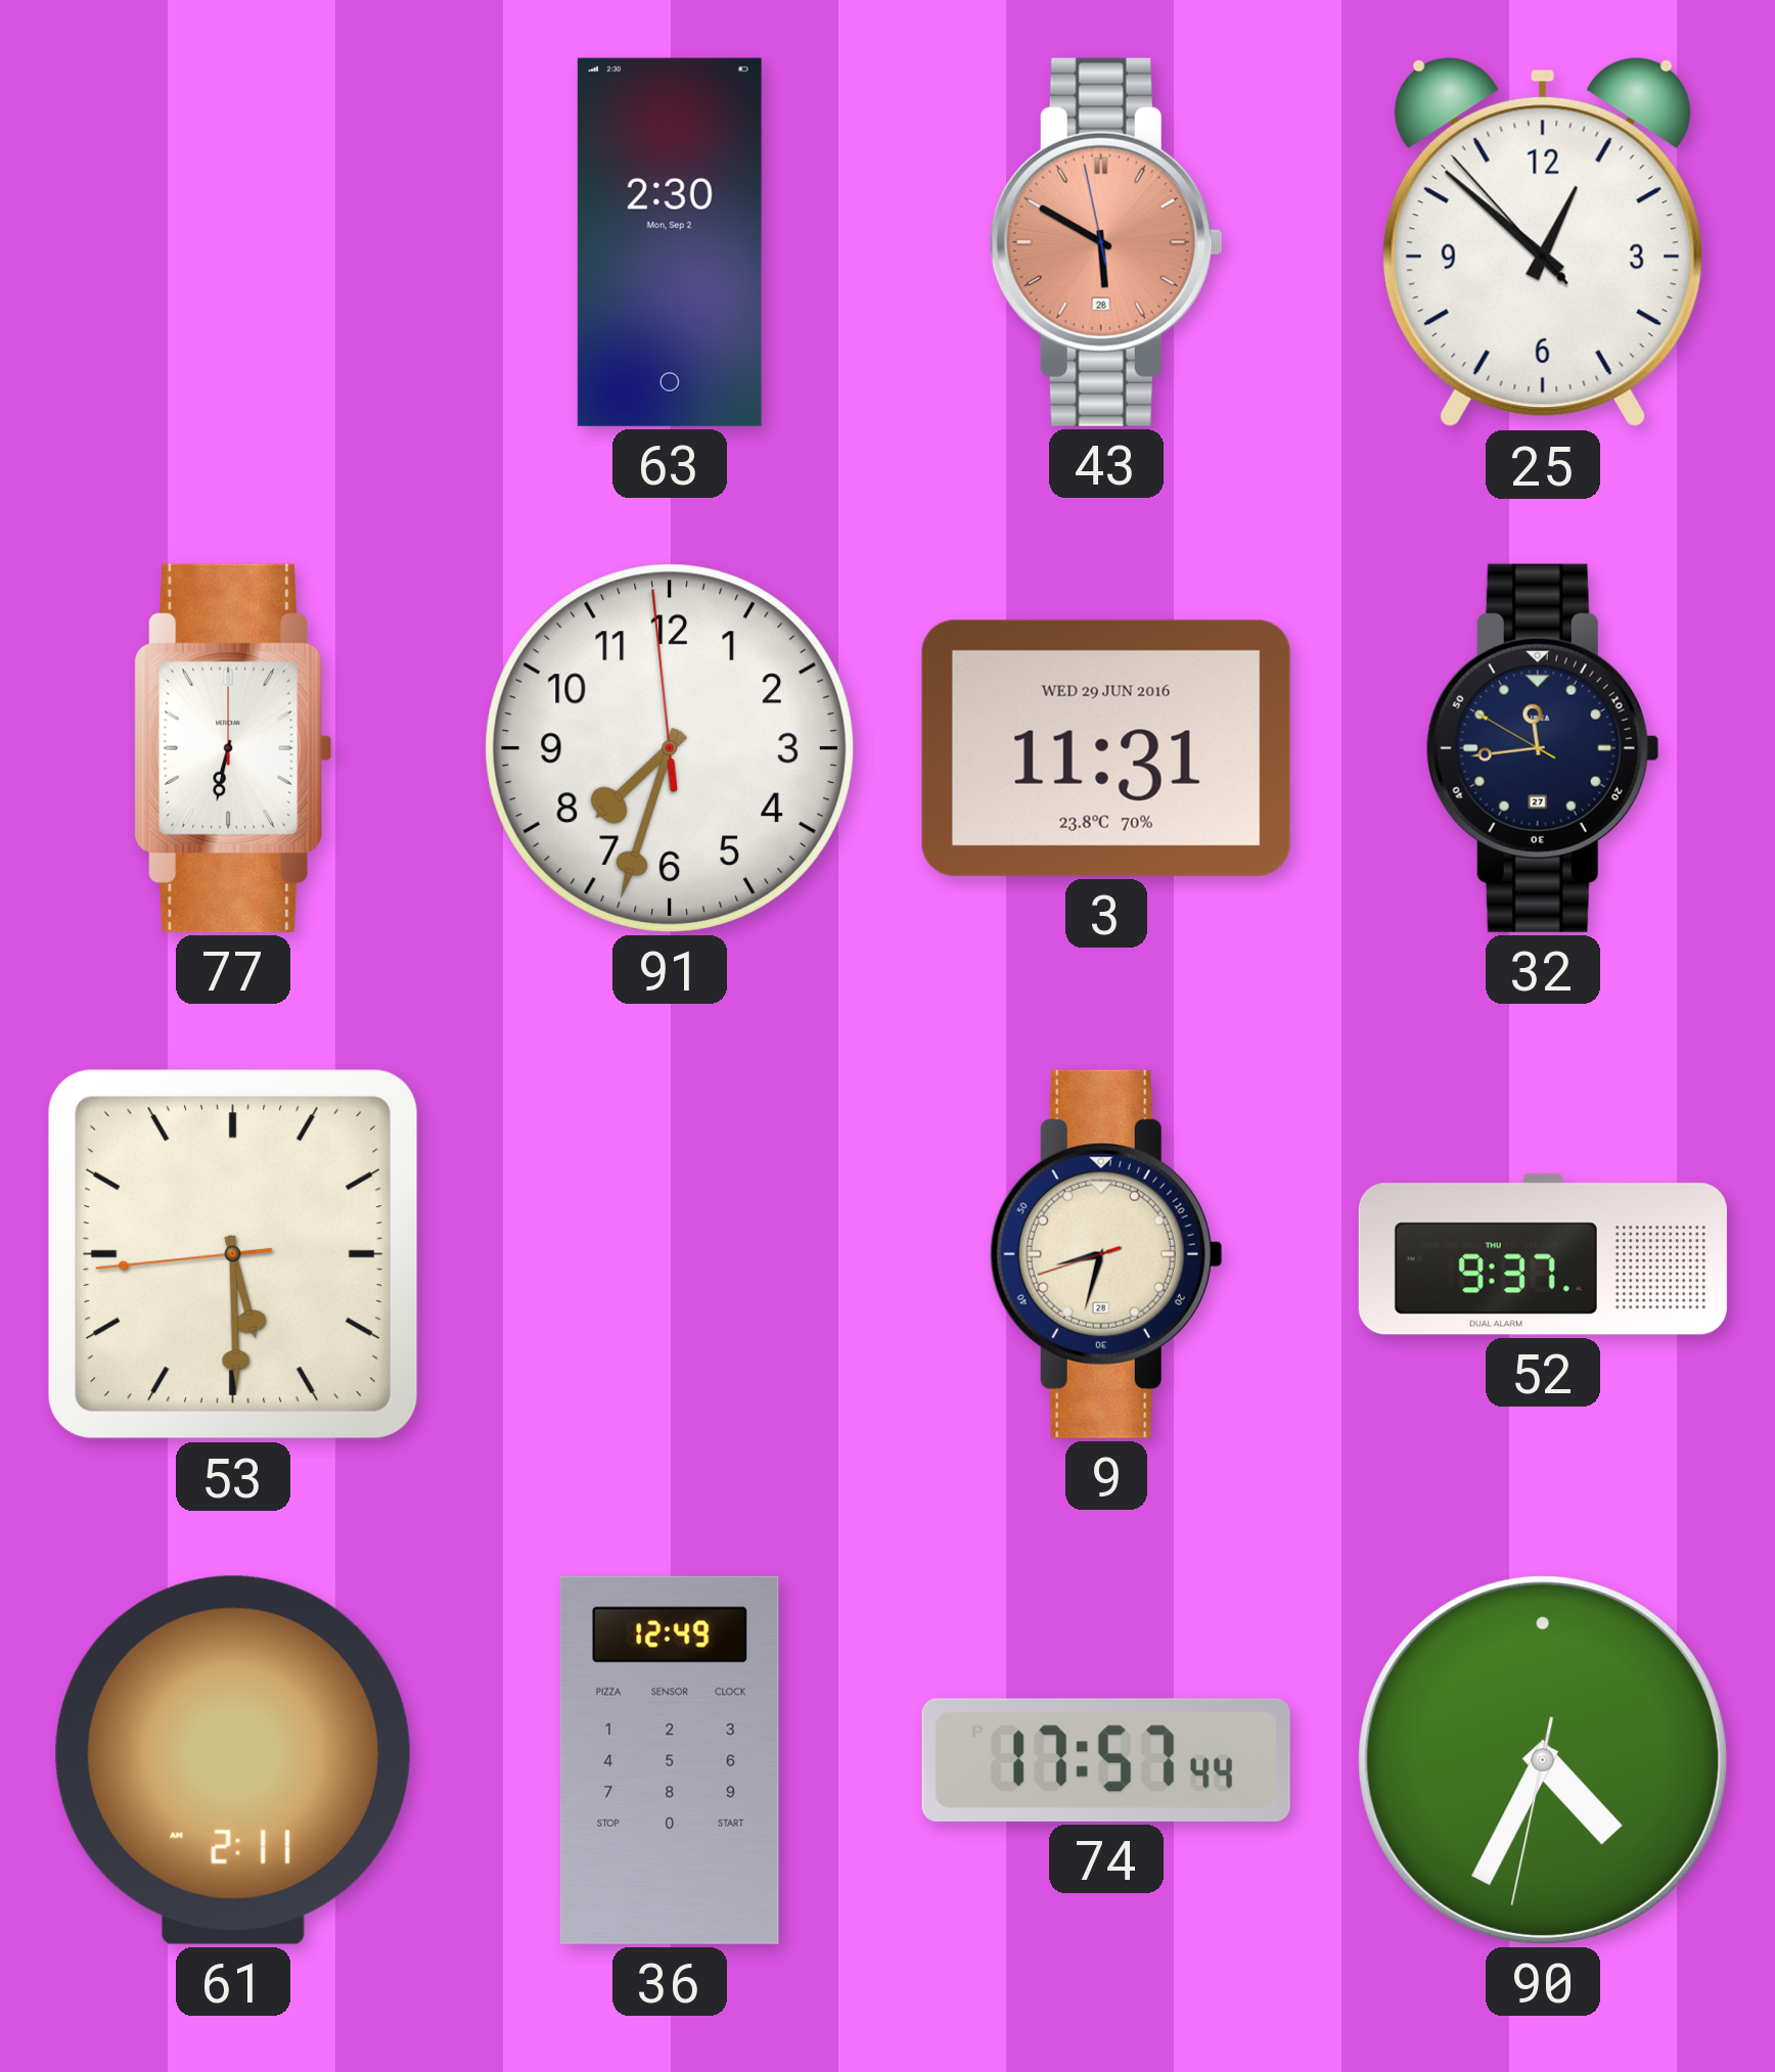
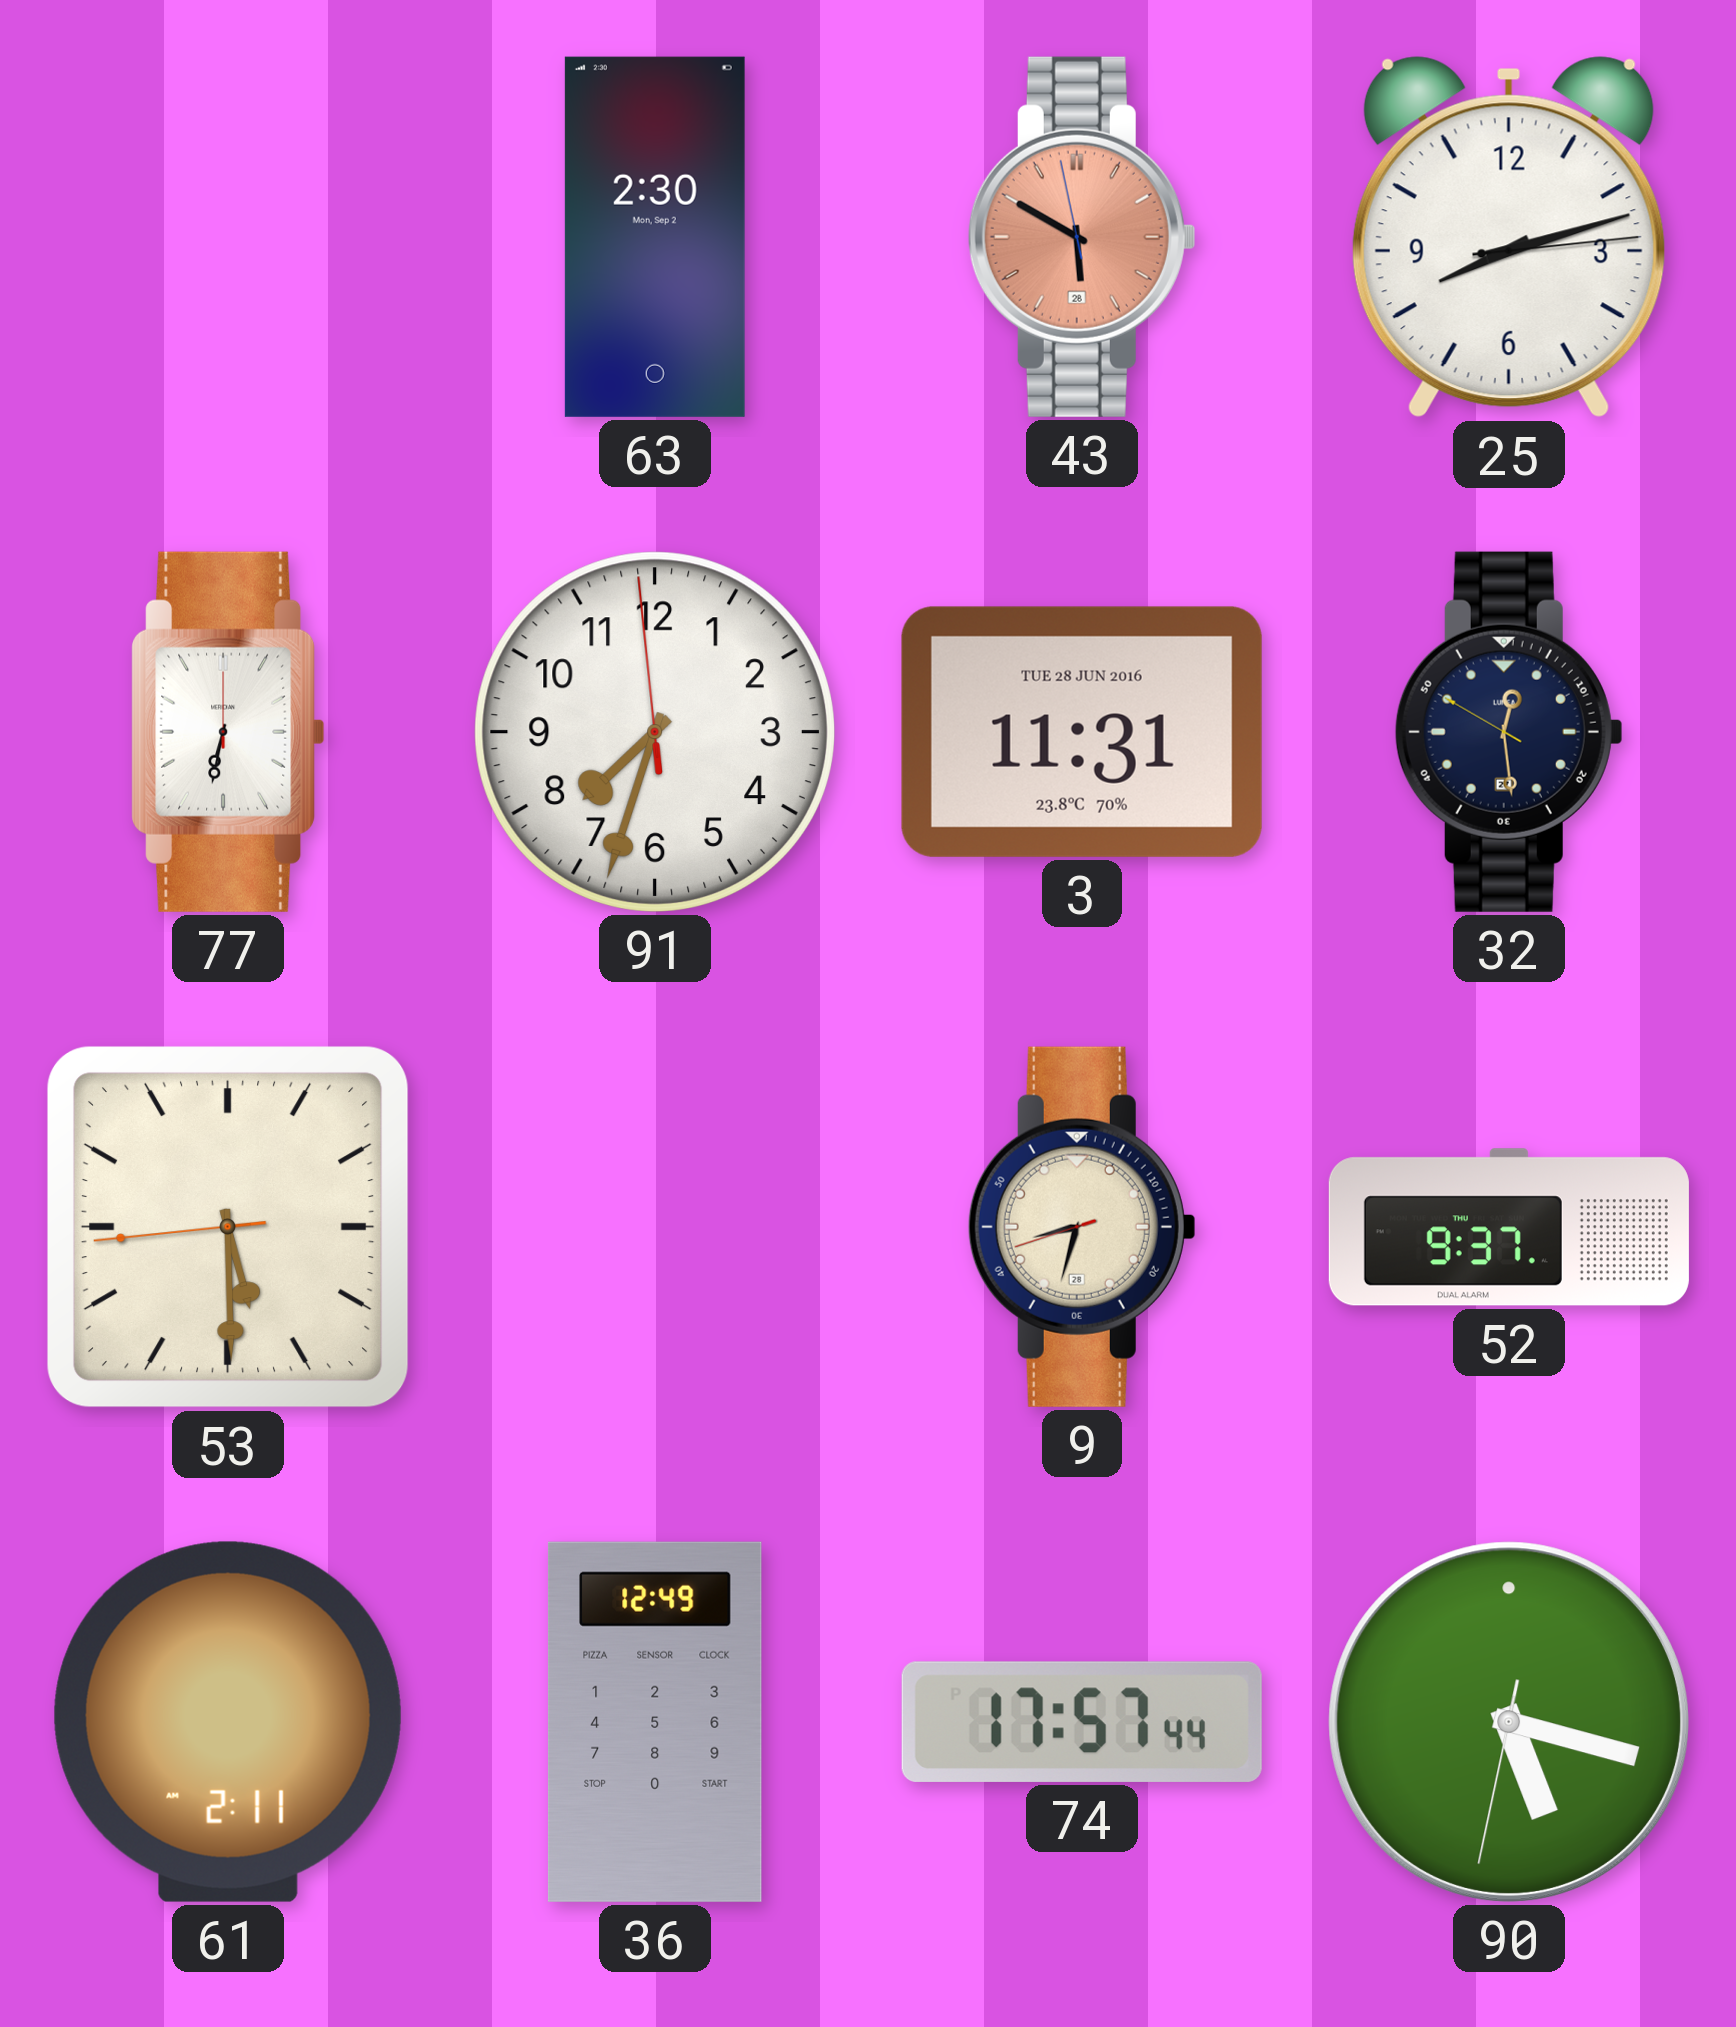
25: 12:51 -> 8:12 (1509, 237)
3 date: WED 29 JUN 2016 -> TUE 28 JUN 2016 (1082, 732)
32: 11:43 -> 12:28 (1509, 732)
90: 4:34 -> 5:17 (1509, 1722)
